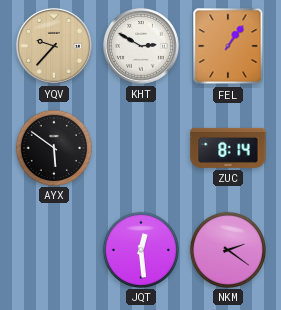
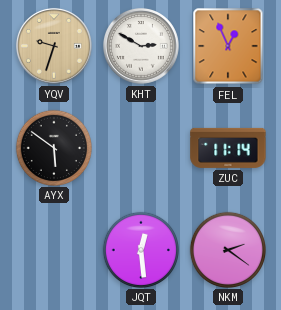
YQV: 9:37 -> 9:33 (54, 46)
FEL: 1:06 -> 12:56 (228, 46)
ZUC: 8:14 -> 11:14 (228, 148)
